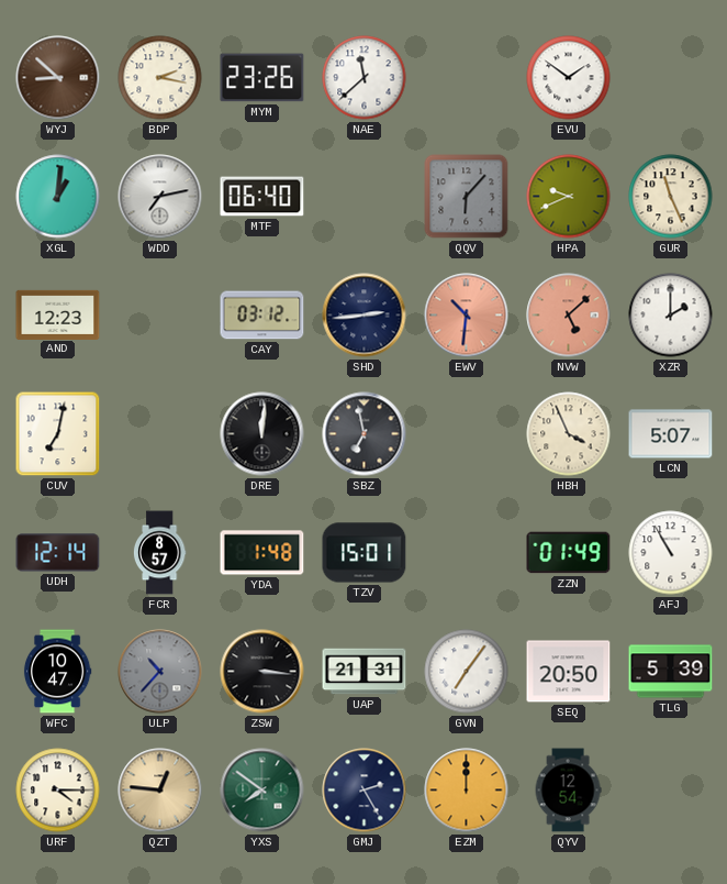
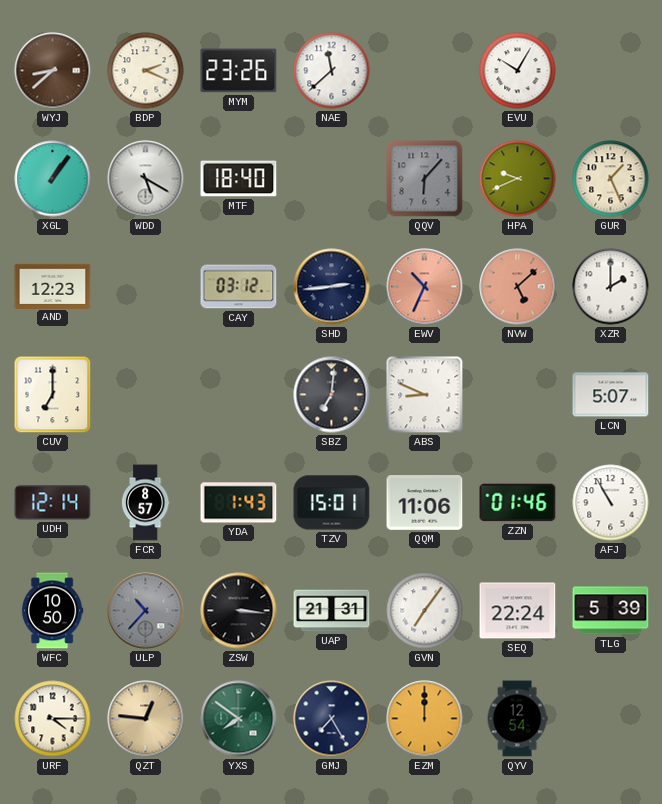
WYJ: 8:52 -> 8:38 (53, 71)
BDP: 2:17 -> 2:19 (146, 71)
EVU: 1:51 -> 10:05 (518, 71)
XGL: 1:01 -> 1:06 (53, 179)
WDD: 7:13 -> 5:20 (146, 179)
MTF: 06:40 -> 18:40 (239, 179)
GUR: 11:26 -> 1:26 (611, 179)
EWV: 10:31 -> 10:34 (425, 287)
CUV: 7:02 -> 7:00 (53, 395)
DRE: 12:01 -> none (262, 434)
SBZ: 6:58 -> 7:01 (332, 395)
ABS: none -> 8:49 (425, 395)
HBH: 3:56 -> none (569, 434)
YDA: 1:48 -> 1:43 (239, 503)
QQM: none -> 11:06 (425, 503)
ZZN: 01:49 -> 01:46 (518, 503)
WFC: 10:47 -> 10:50 (52, 611)
SEQ: 20:50 -> 22:24 (518, 611)
GMJ: 2:25 -> 7:25 (332, 719)
